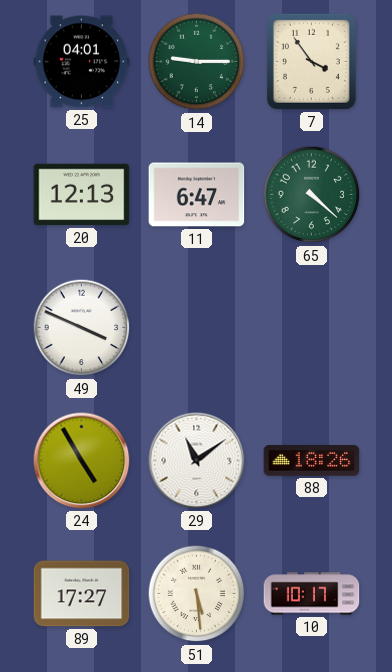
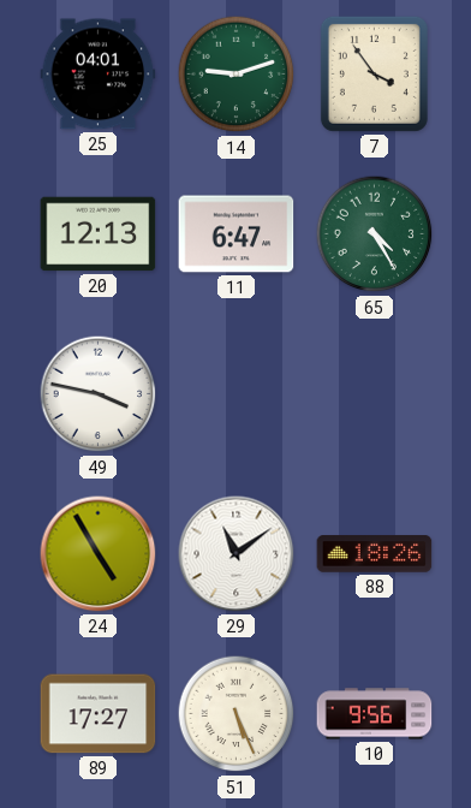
14: 9:15 -> 9:12 (237, 75)
65: 4:22 -> 4:25 (375, 234)
49: 3:49 -> 3:47 (99, 394)
51: 5:29 -> 5:26 (237, 714)
10: 10:17 -> 9:56 (375, 714)
